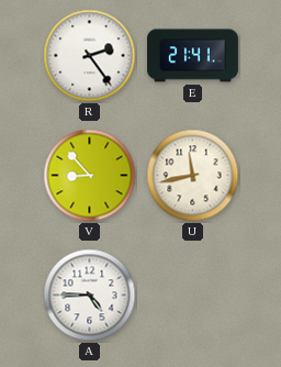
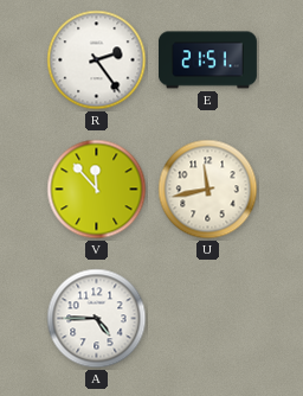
E: 21:41 -> 21:51 (208, 60)
V: 8:53 -> 11:53 (97, 190)
